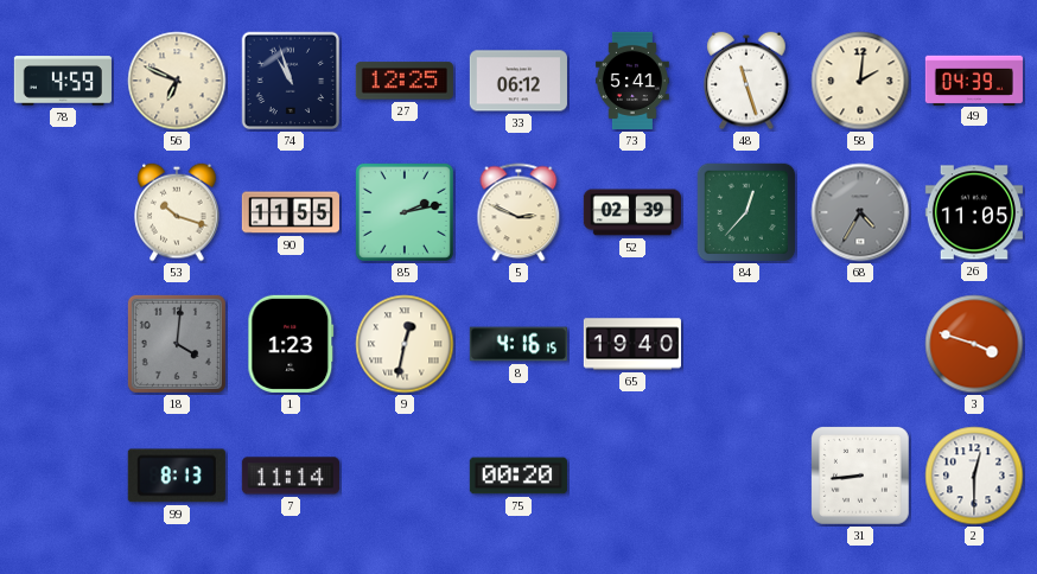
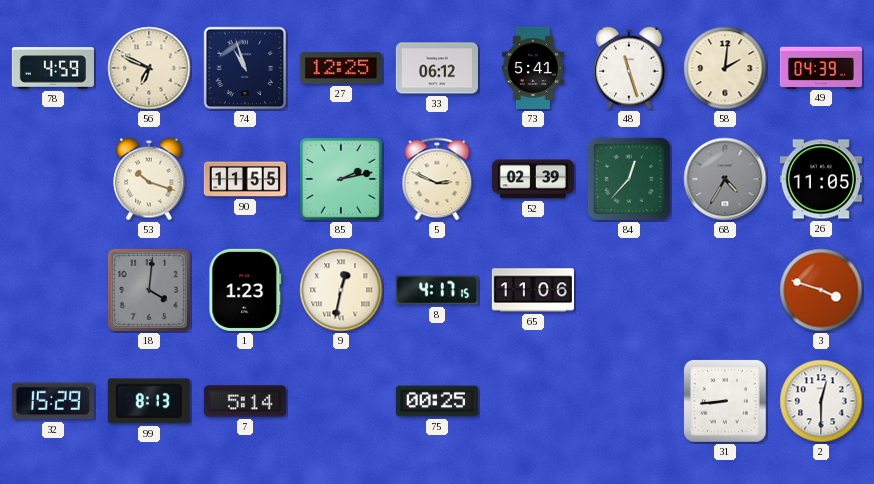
8: 4:16 -> 4:17 (437, 290)
65: 19:40 -> 11:06 (533, 290)
32: none -> 15:29 (53, 401)
7: 11:14 -> 5:14 (245, 401)
75: 00:20 -> 00:25 (437, 401)
